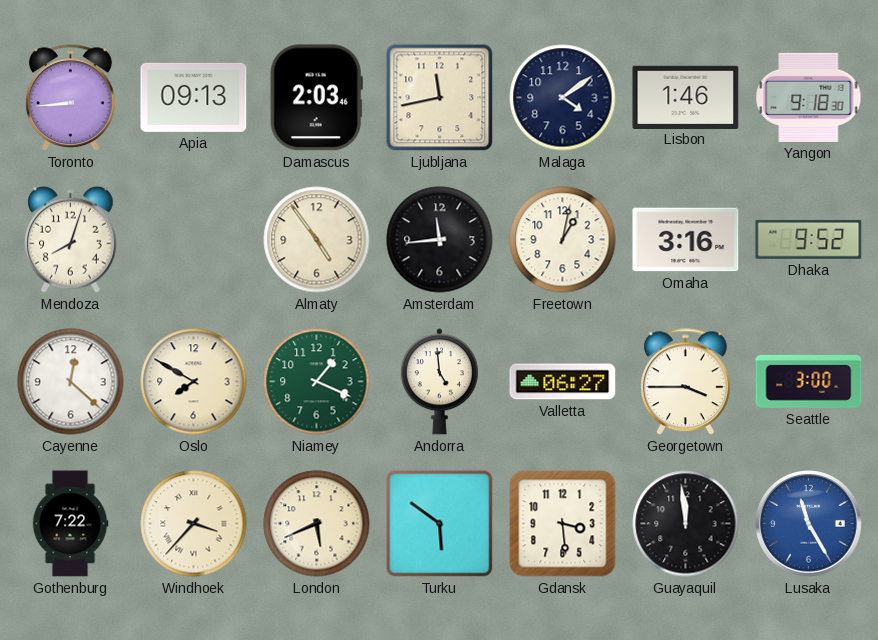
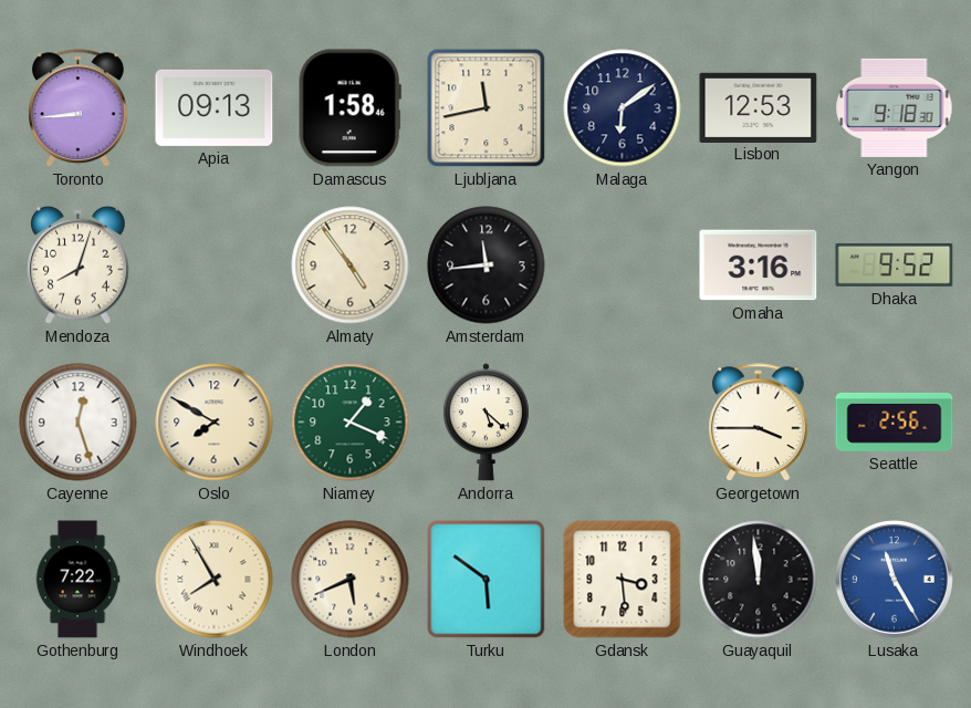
Damascus: 2:03 -> 1:58 (349, 108)
Malaga: 4:09 -> 6:09 (623, 108)
Lisbon: 1:46 -> 12:53 (759, 107)
Freetown: 1:02 -> none (563, 240)
Cayenne: 12:22 -> 12:27 (79, 423)
Andorra: 4:59 -> 5:22 (485, 423)
Valletta: 06:27 -> none (563, 382)
Seattle: 3:00 -> 2:56 (895, 421)
Windhoek: 3:37 -> 7:55 (215, 580)
